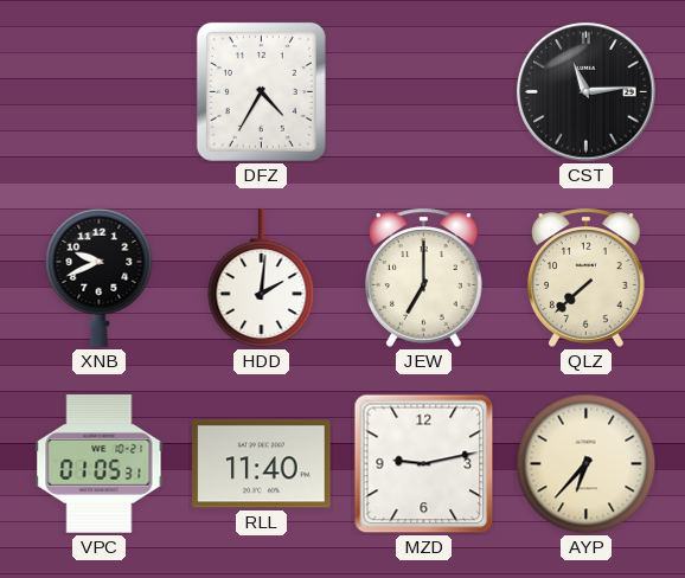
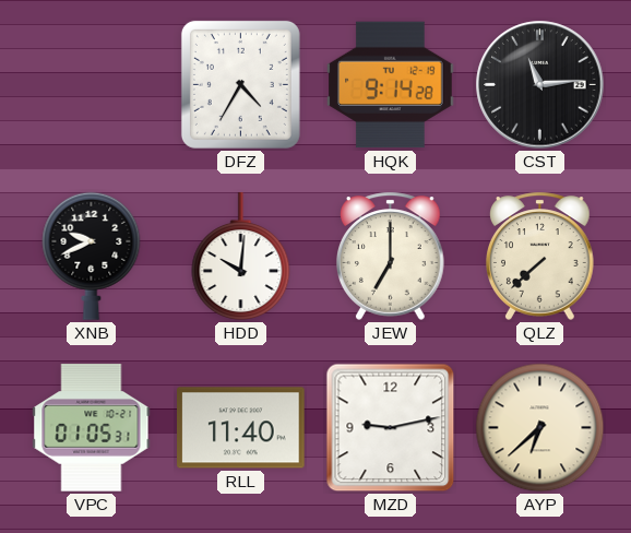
HQK: none -> 9:14 (391, 85)
HDD: 2:01 -> 10:01 (241, 257)
AYP: 6:37 -> 6:38 (540, 428)
